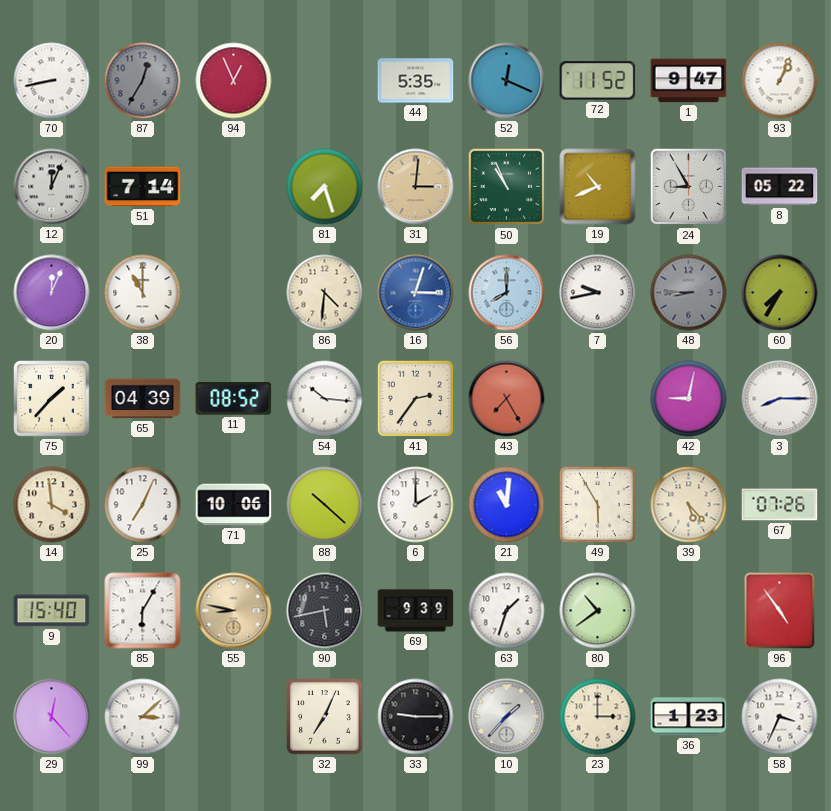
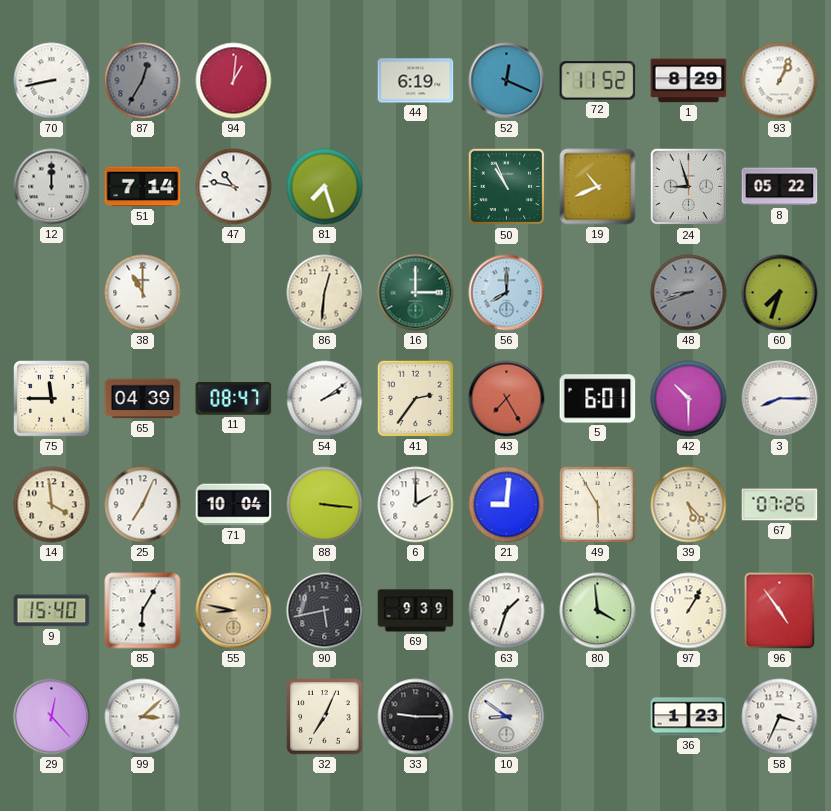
94: 12:56 -> 1:01 (234, 81)
44: 5:35 -> 6:19 (416, 81)
1: 9:47 -> 8:29 (689, 81)
12: 12:04 -> 12:00 (52, 187)
47: none -> 10:47 (234, 187)
31: 3:01 -> none (416, 187)
24: 8:55 -> 8:57 (689, 187)
20: 12:04 -> none (52, 293)
86: 4:31 -> 12:31 (325, 293)
16: 3:03 -> 3:00 (416, 293)
16 dial: blue -> green (416, 293)
7: 9:43 -> none (598, 293)
48: 8:45 -> 8:42 (689, 293)
60: 7:35 -> 7:33 (780, 293)
75: 1:37 -> 11:45 (52, 399)
11: 08:52 -> 08:47 (234, 399)
54: 10:16 -> 2:09 (325, 399)
5: none -> 6:01 (598, 399)
42: 9:02 -> 10:30 (689, 399)
71: 10:06 -> 10:04 (234, 505)
88: 10:22 -> 3:16 (325, 505)
21: 11:01 -> 9:01 (507, 505)
80: 10:39 -> 3:59 (598, 611)
97: none -> 1:05 (689, 611)
10: 1:37 -> 8:51 (507, 717)
23: 3:00 -> none (598, 717)
